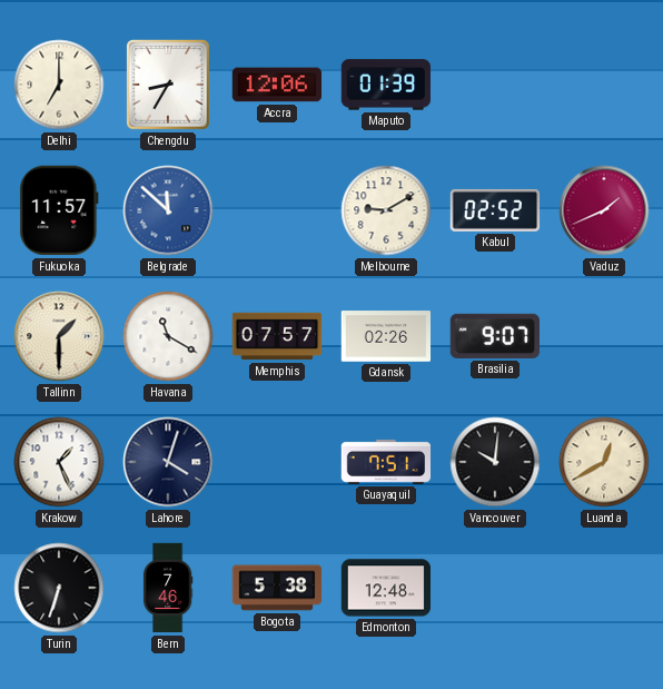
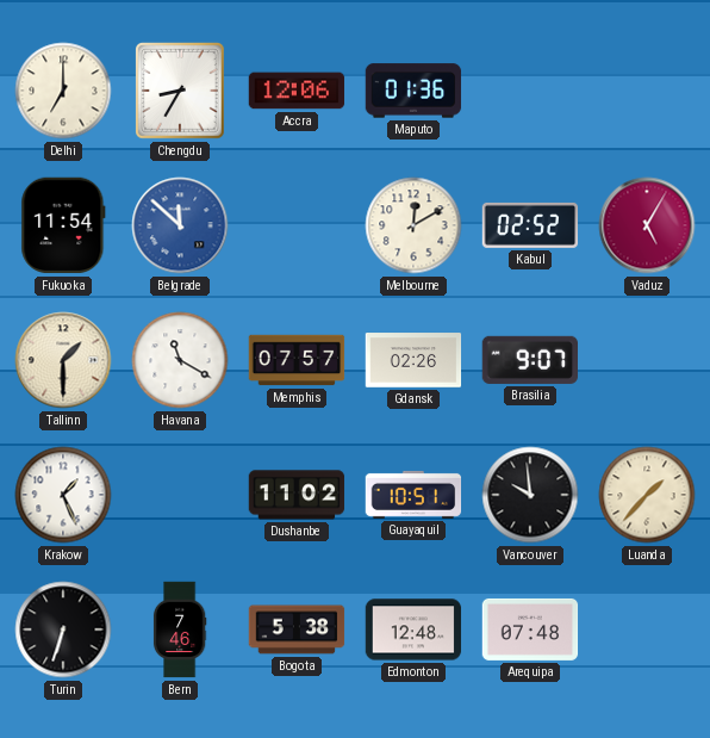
Maputo: 01:39 -> 01:36 (413, 91)
Fukuoka: 11:57 -> 11:54 (63, 225)
Melbourne: 9:10 -> 12:10 (413, 225)
Vaduz: 1:41 -> 5:05 (647, 225)
Lahore: 4:03 -> none (168, 462)
Dushanbe: none -> 11:02 (297, 495)
Guayaquil: 7:51 -> 10:51 (413, 495)
Vancouver: 10:01 -> 9:59 (530, 495)
Luanda: 12:40 -> 1:37 (647, 495)
Arequipa: none -> 07:48 (530, 630)
